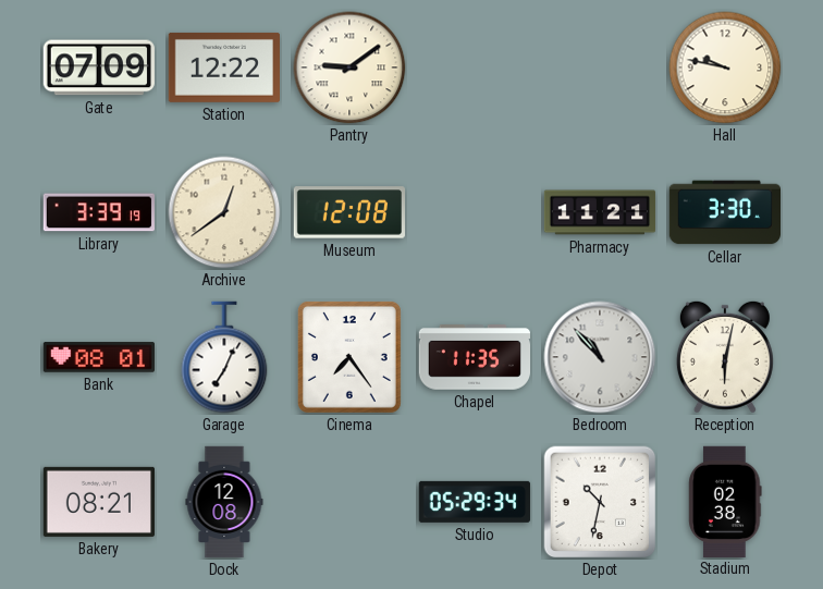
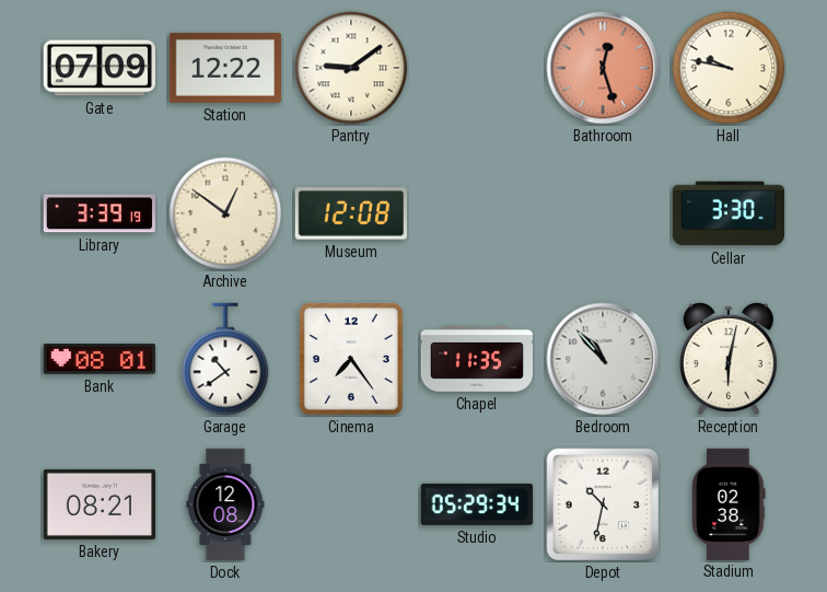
Bathroom: none -> 12:27 (603, 68)
Archive: 12:39 -> 12:51 (225, 213)
Pharmacy: 11:21 -> none (600, 212)
Garage: 7:04 -> 10:39 (225, 359)
